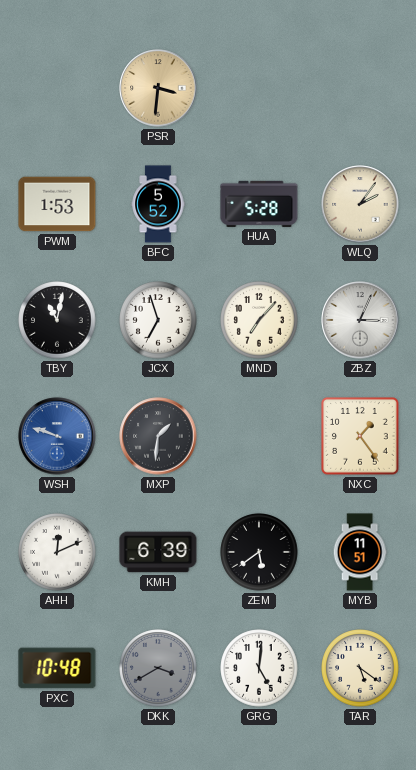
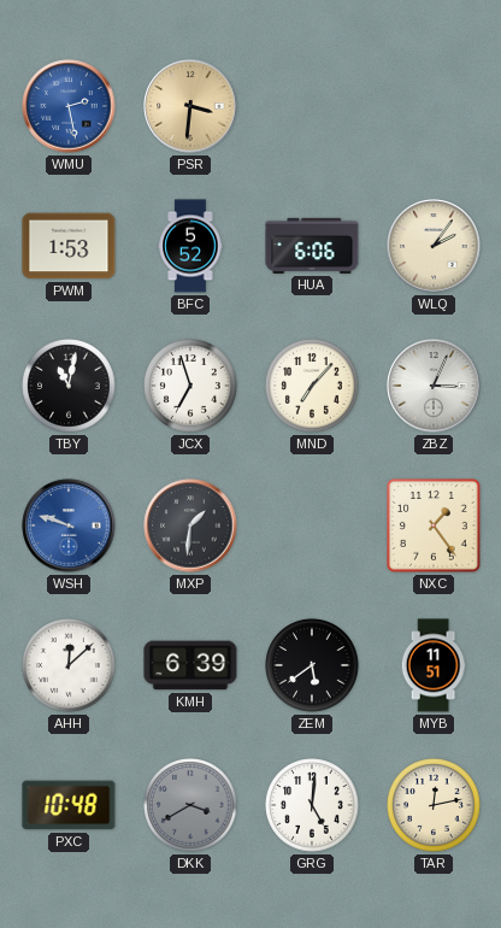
WMU: none -> 2:28 (69, 106)
HUA: 5:28 -> 6:06 (312, 246)
AHH: 12:11 -> 12:08 (69, 665)
TAR: 5:21 -> 12:13 (434, 805)
